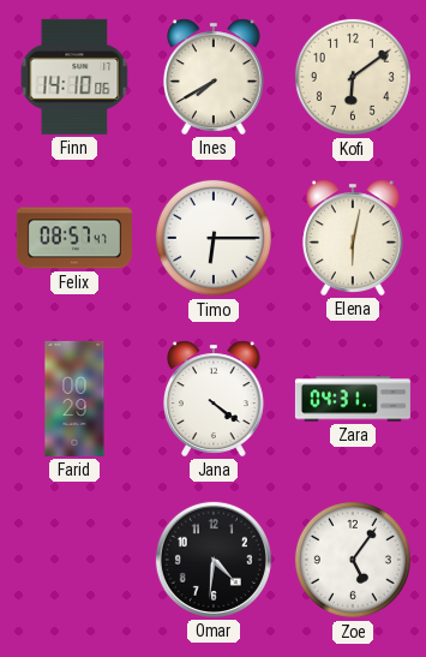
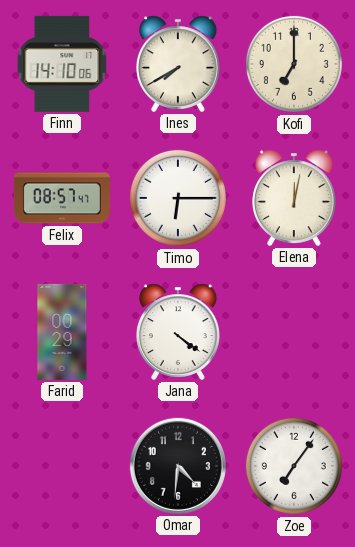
Kofi: 6:09 -> 7:00 (294, 64)
Elena: 6:02 -> 12:02 (295, 198)
Zara: 04:31 -> none (353, 399)
Zoe: 5:06 -> 7:06 (294, 466)
